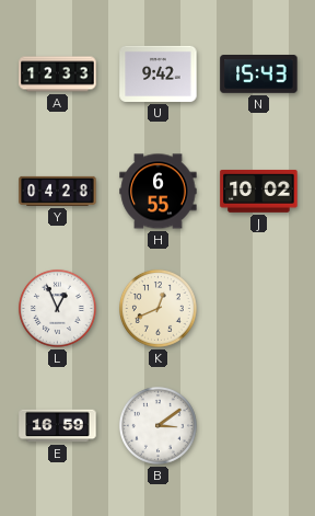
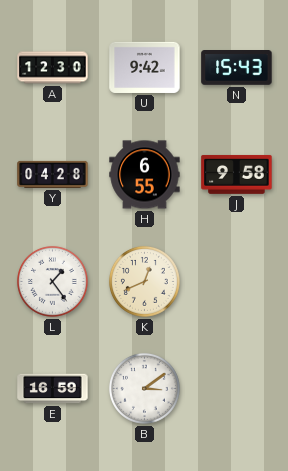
A: 12:33 -> 12:30 (53, 68)
J: 10:02 -> 9:58 (237, 175)
L: 12:56 -> 1:24 (52, 281)
